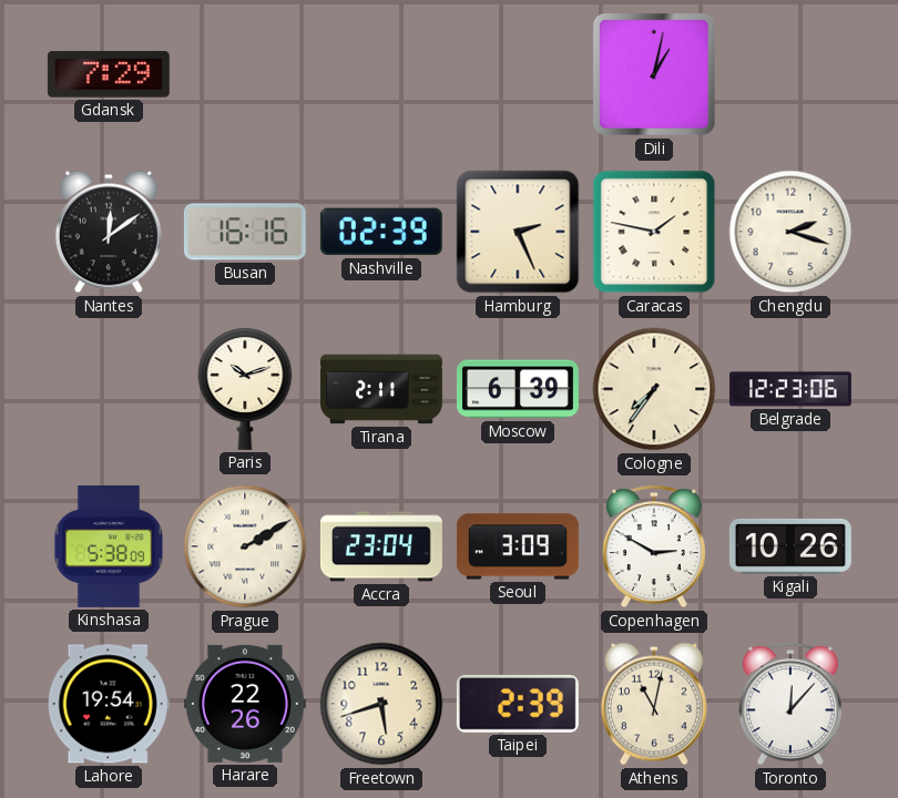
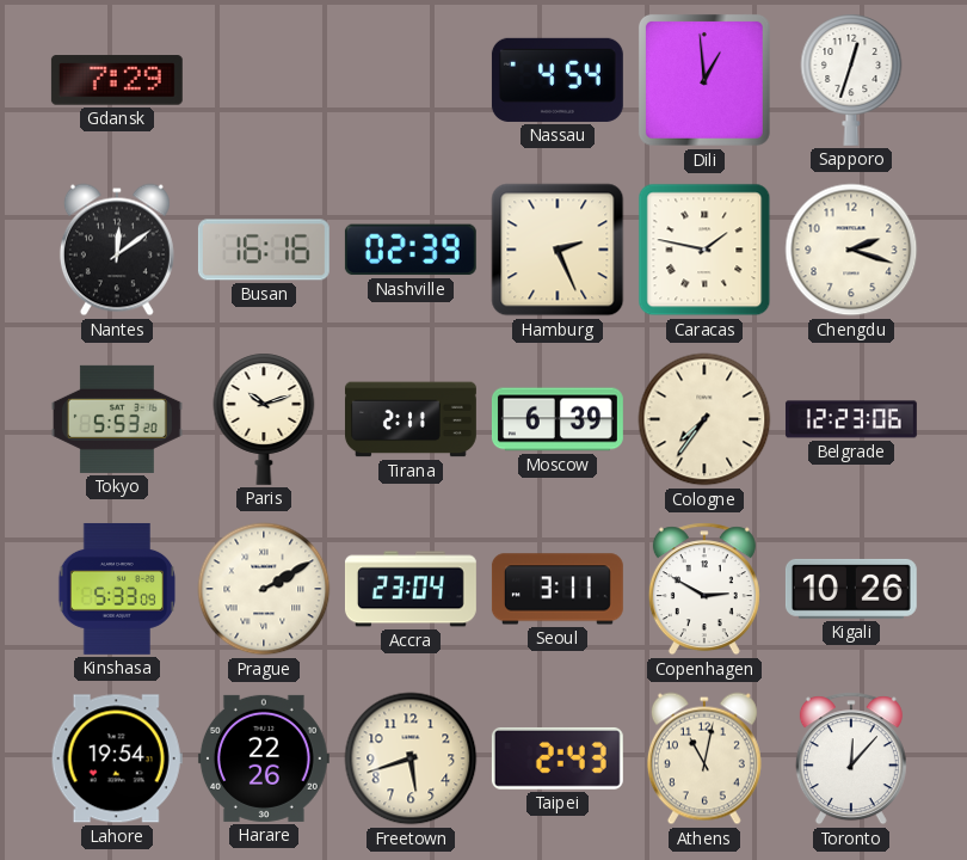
Nassau: none -> 4:54 (558, 80)
Dili: 1:02 -> 12:59 (704, 80)
Sapporo: none -> 12:33 (851, 80)
Tokyo: none -> 5:53 (117, 419)
Kinshasa: 5:38 -> 5:33 (117, 589)
Seoul: 3:09 -> 3:11 (558, 589)
Taipei: 2:39 -> 2:43 (558, 758)
